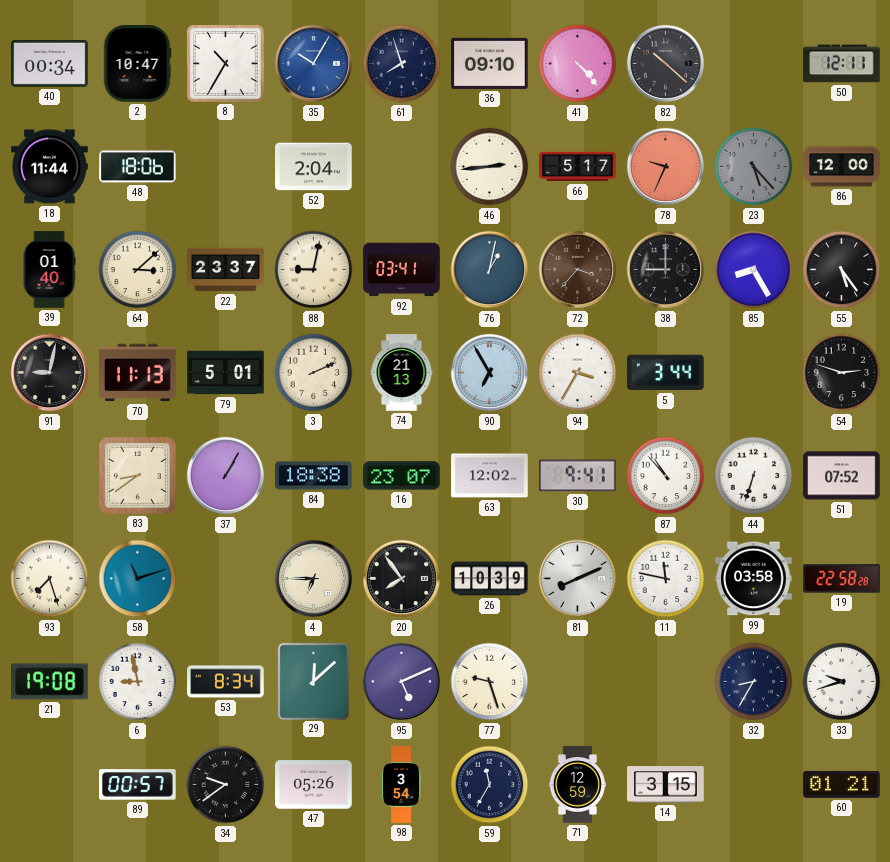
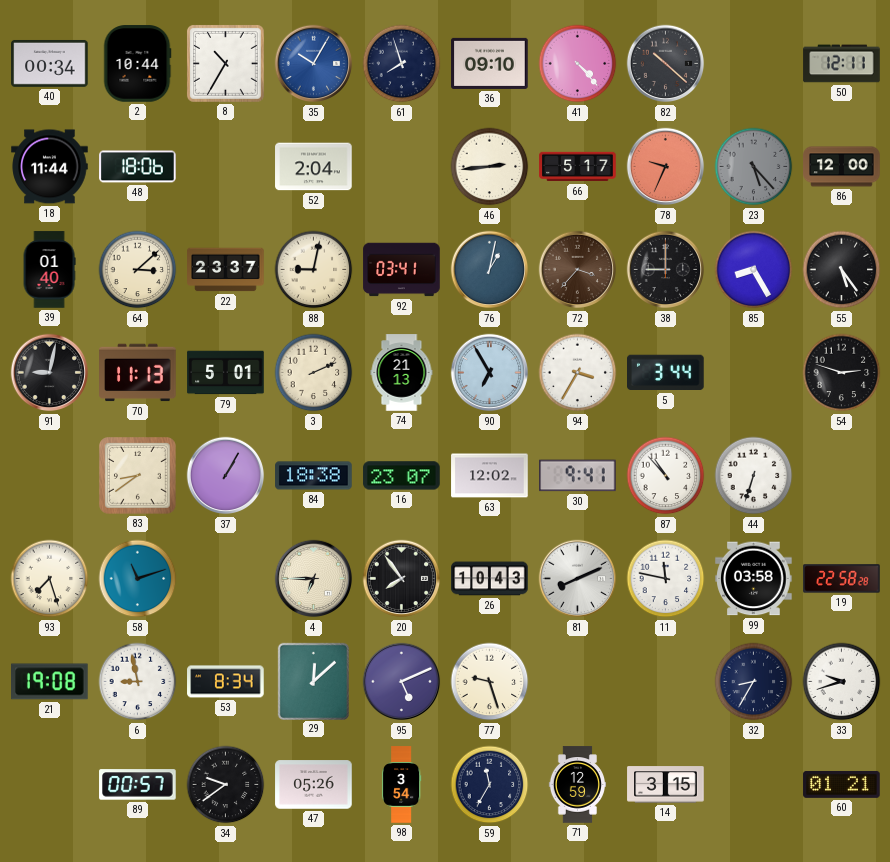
2: 10:47 -> 10:44 (137, 64)
51: 07:52 -> none (842, 476)
26: 10:39 -> 10:43 (490, 579)
